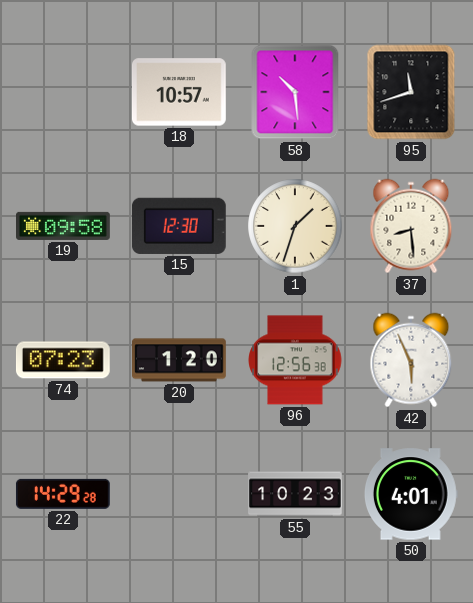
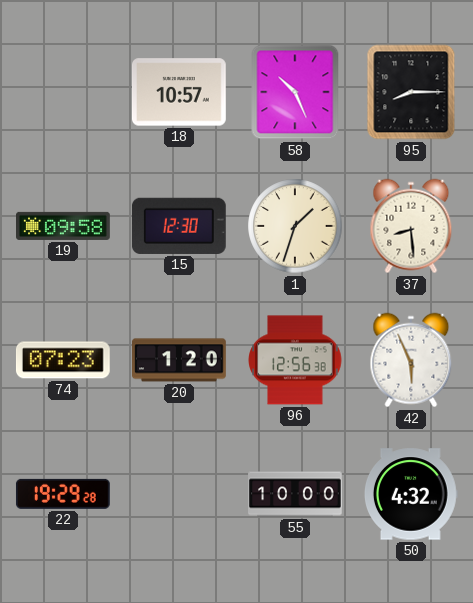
58: 10:29 -> 10:26 (295, 92)
95: 11:42 -> 8:15 (411, 92)
22: 14:29 -> 19:29 (63, 494)
55: 10:23 -> 10:00 (295, 494)
50: 4:01 -> 4:32 (411, 494)
